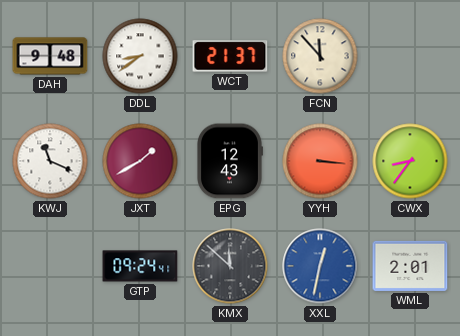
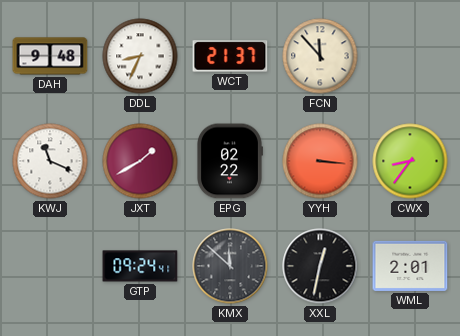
DDL: 8:39 -> 8:34 (140, 56)
EPG: 12:43 -> 02:22 (230, 161)
XXL dial: blue -> black (320, 266)
